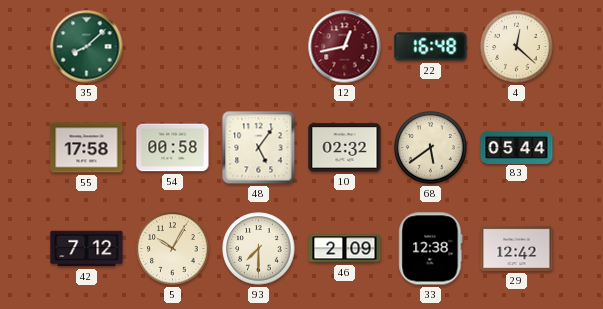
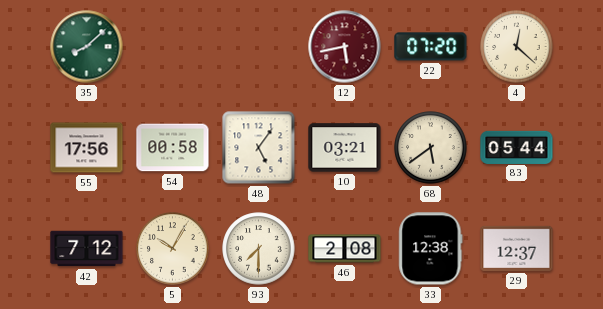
12: 12:43 -> 5:43 (345, 47)
22: 16:48 -> 07:20 (431, 47)
55: 17:58 -> 17:56 (87, 148)
10: 02:32 -> 03:21 (345, 148)
46: 2:09 -> 2:08 (345, 249)
29: 12:42 -> 12:37 (517, 248)
